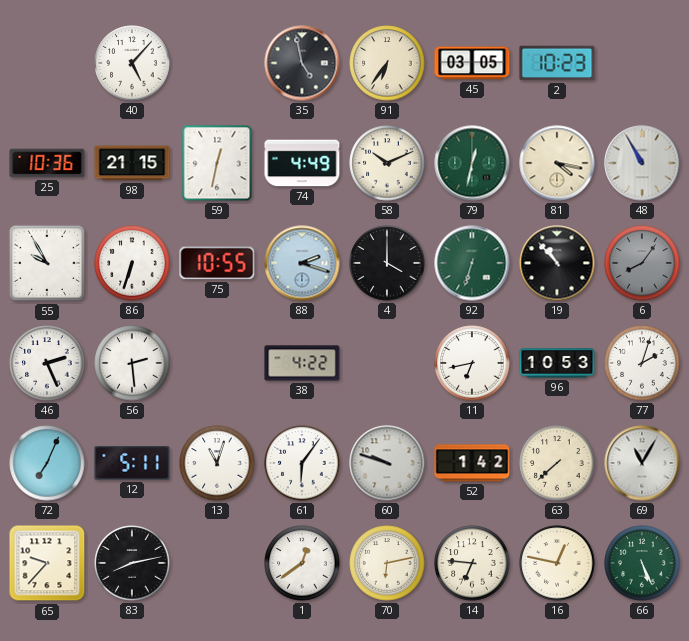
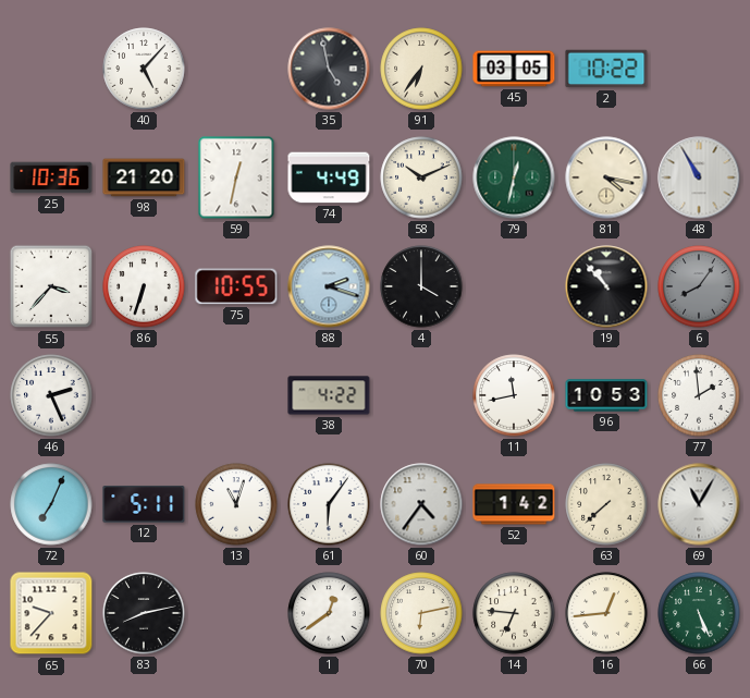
2: 10:23 -> 10:22 (606, 69)
98: 21:15 -> 21:20 (144, 177)
55: 9:55 -> 3:37 (51, 286)
92: 6:33 -> none (472, 263)
56: 2:29 -> none (132, 363)
11: 6:43 -> 11:43 (514, 395)
77: 2:03 -> 1:59 (699, 395)
60: 9:48 -> 4:36 (421, 504)
16: 12:47 -> 12:44 (606, 613)
